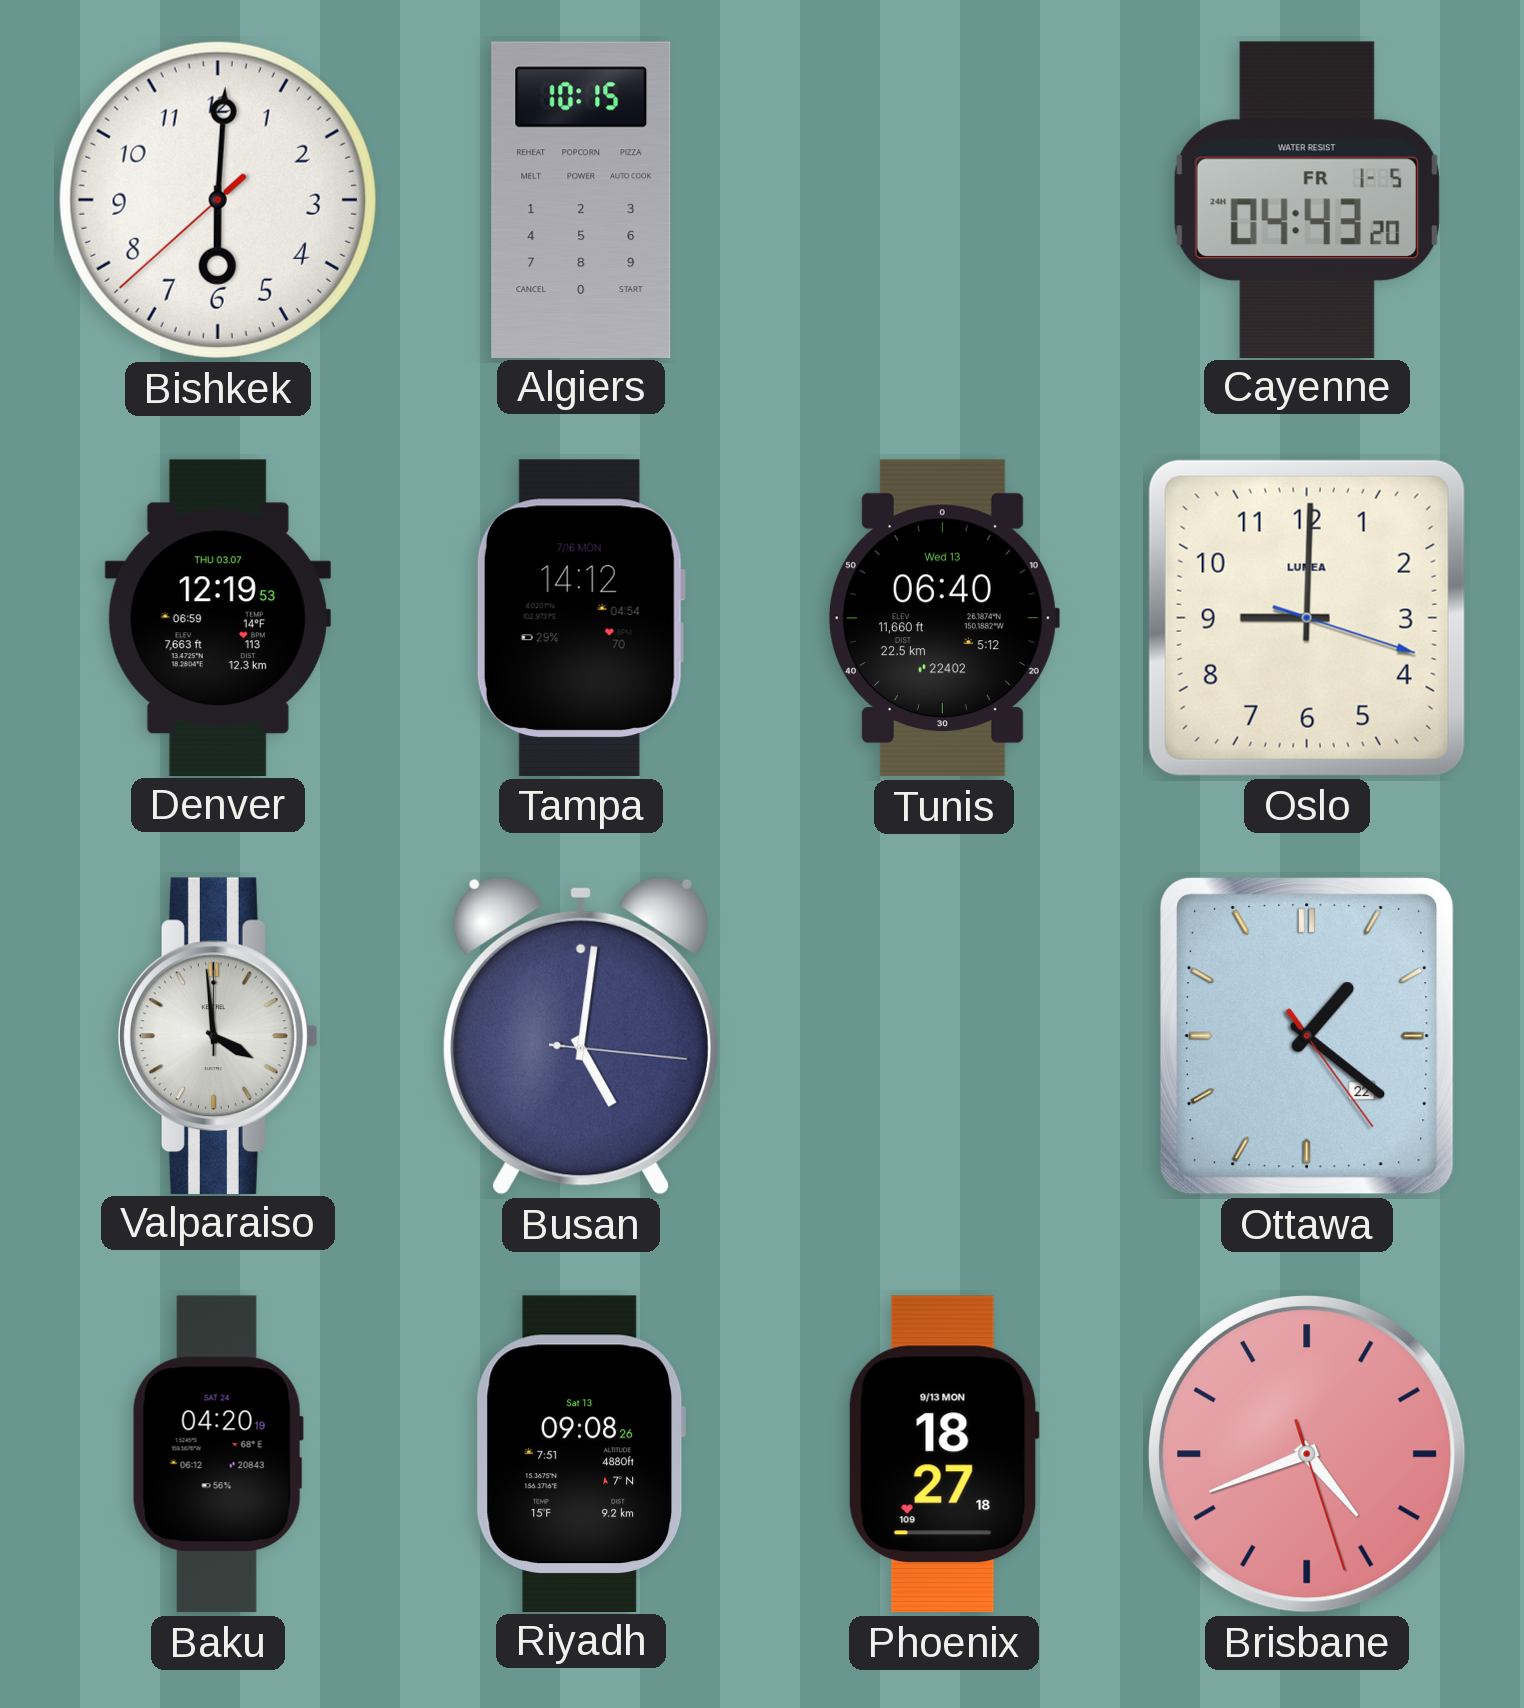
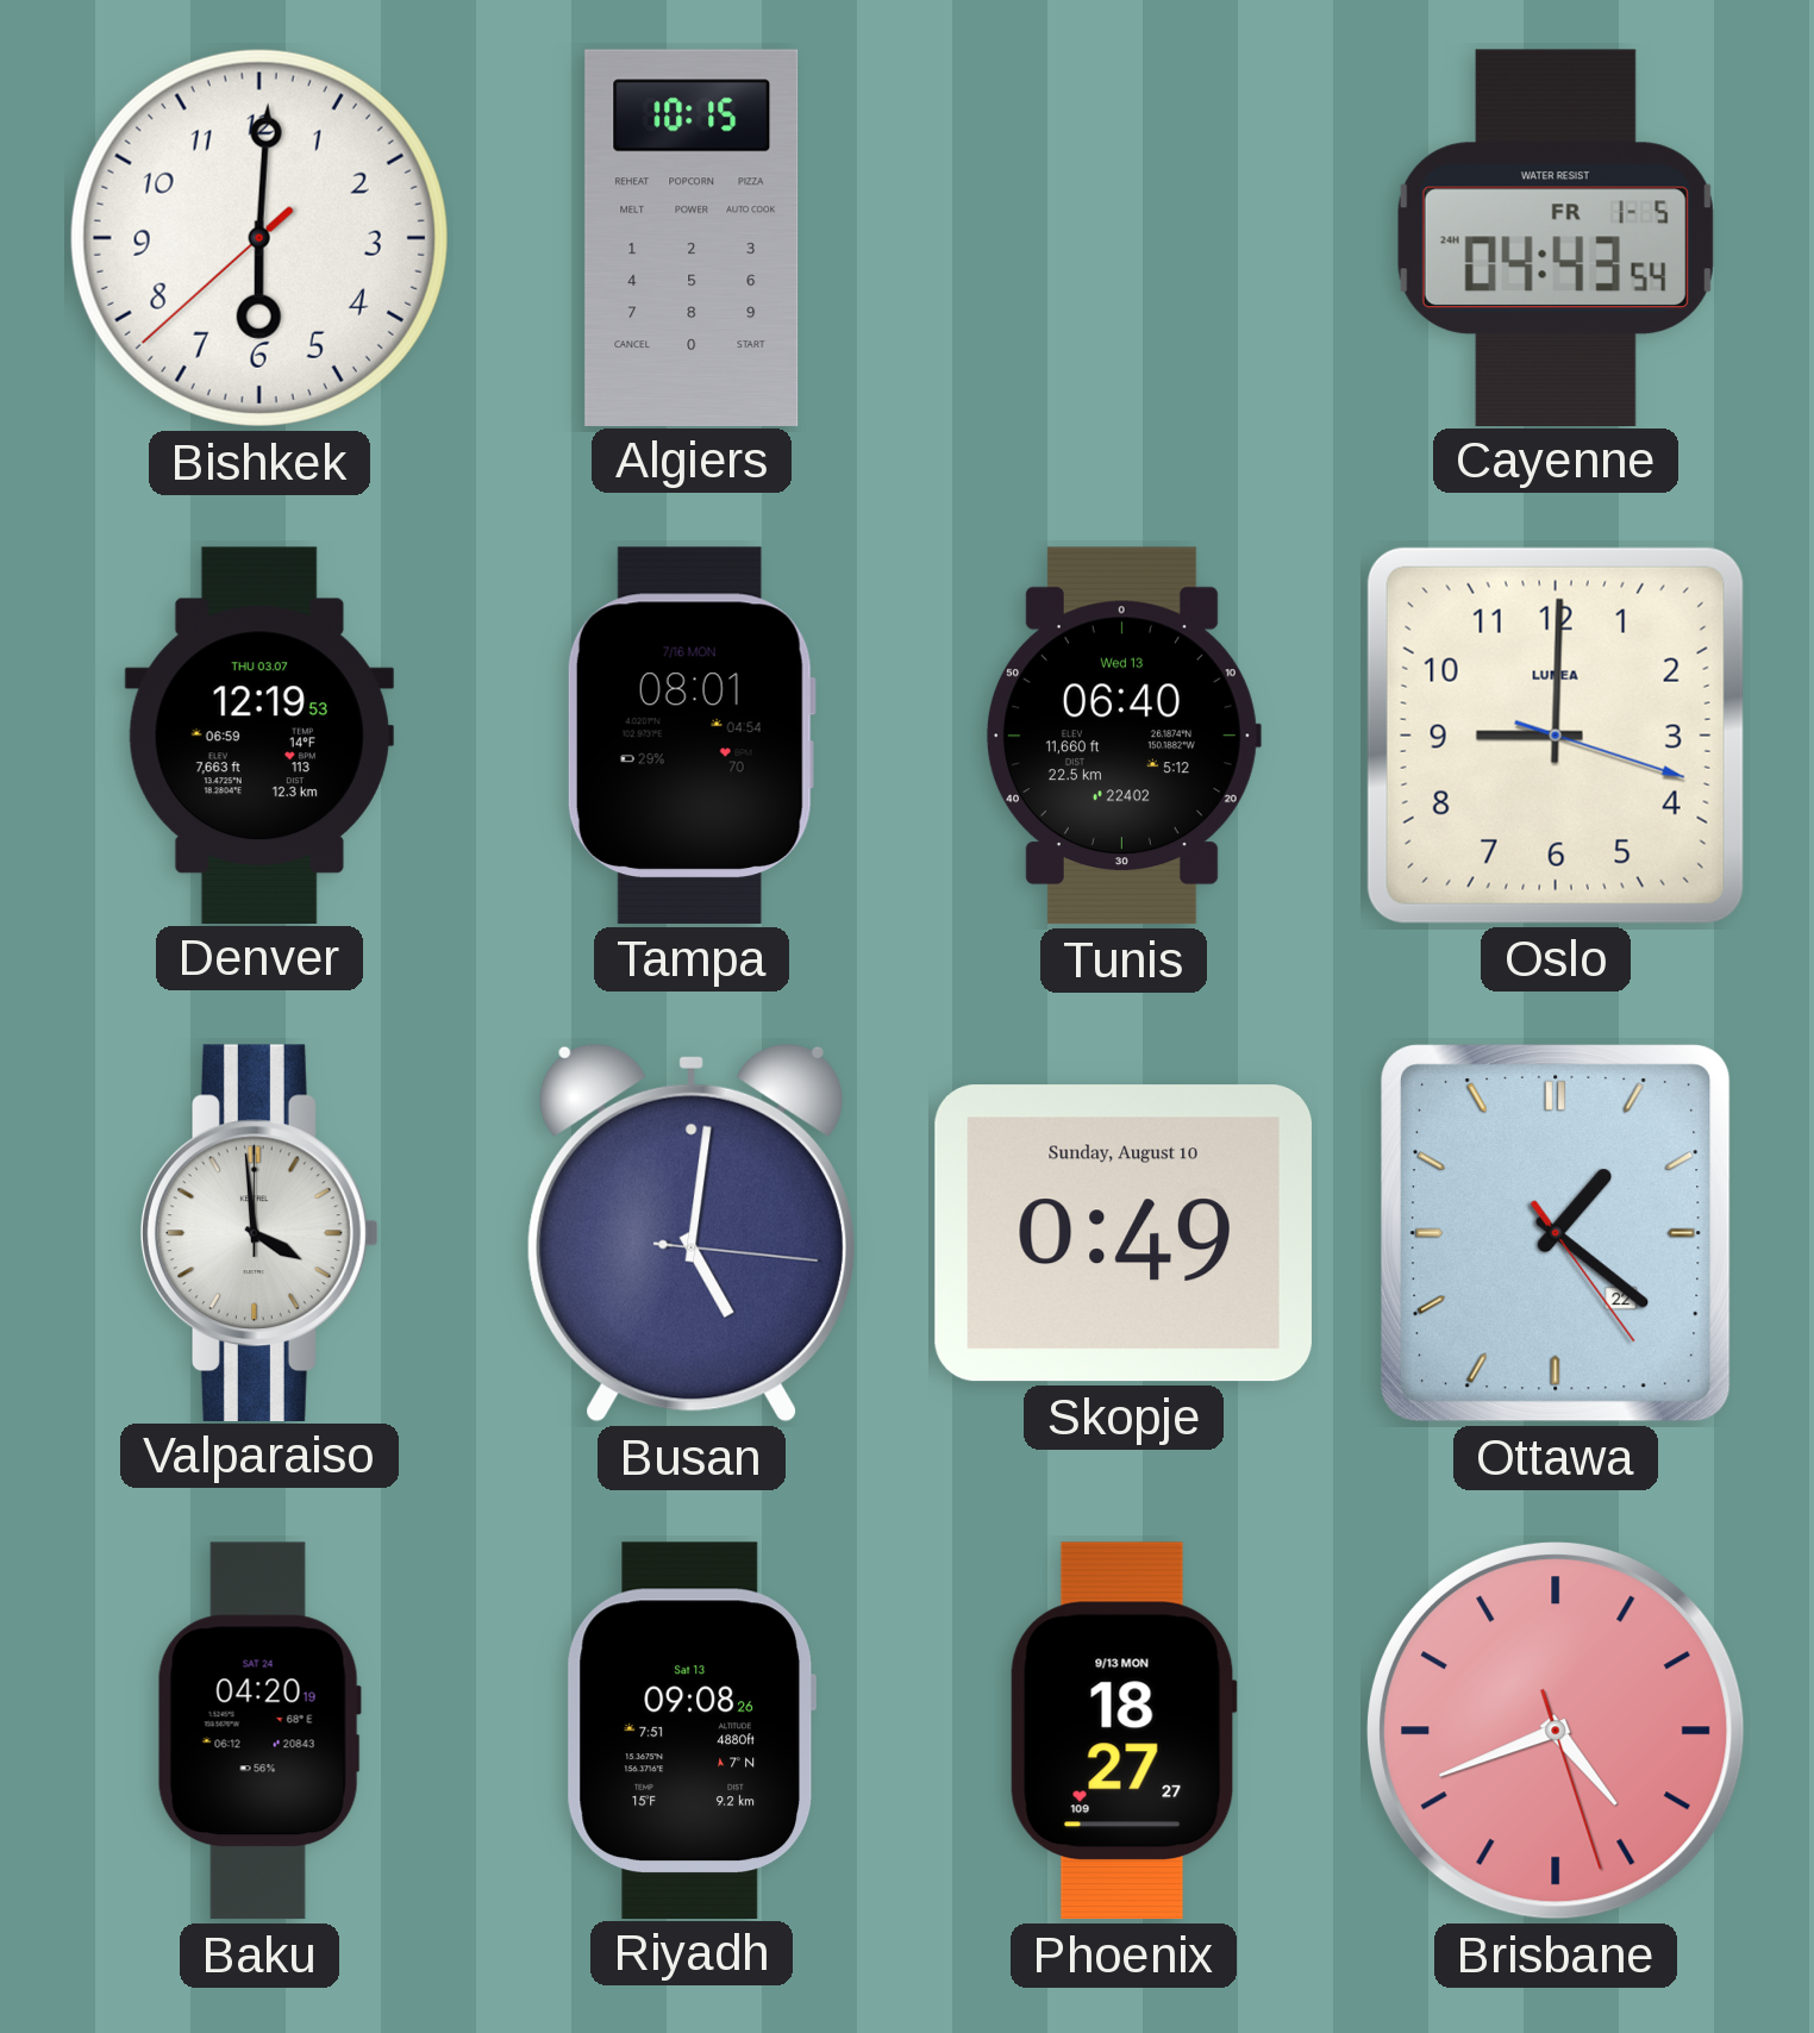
Cayenne: 04:43:20 -> 04:43:54 (1556, 237)
Tampa: 14:12 -> 08:01 (692, 736)
Skopje: none -> 0:49 (1124, 1233)
Phoenix: 18:27:18 -> 18:27:27 (1124, 1731)
